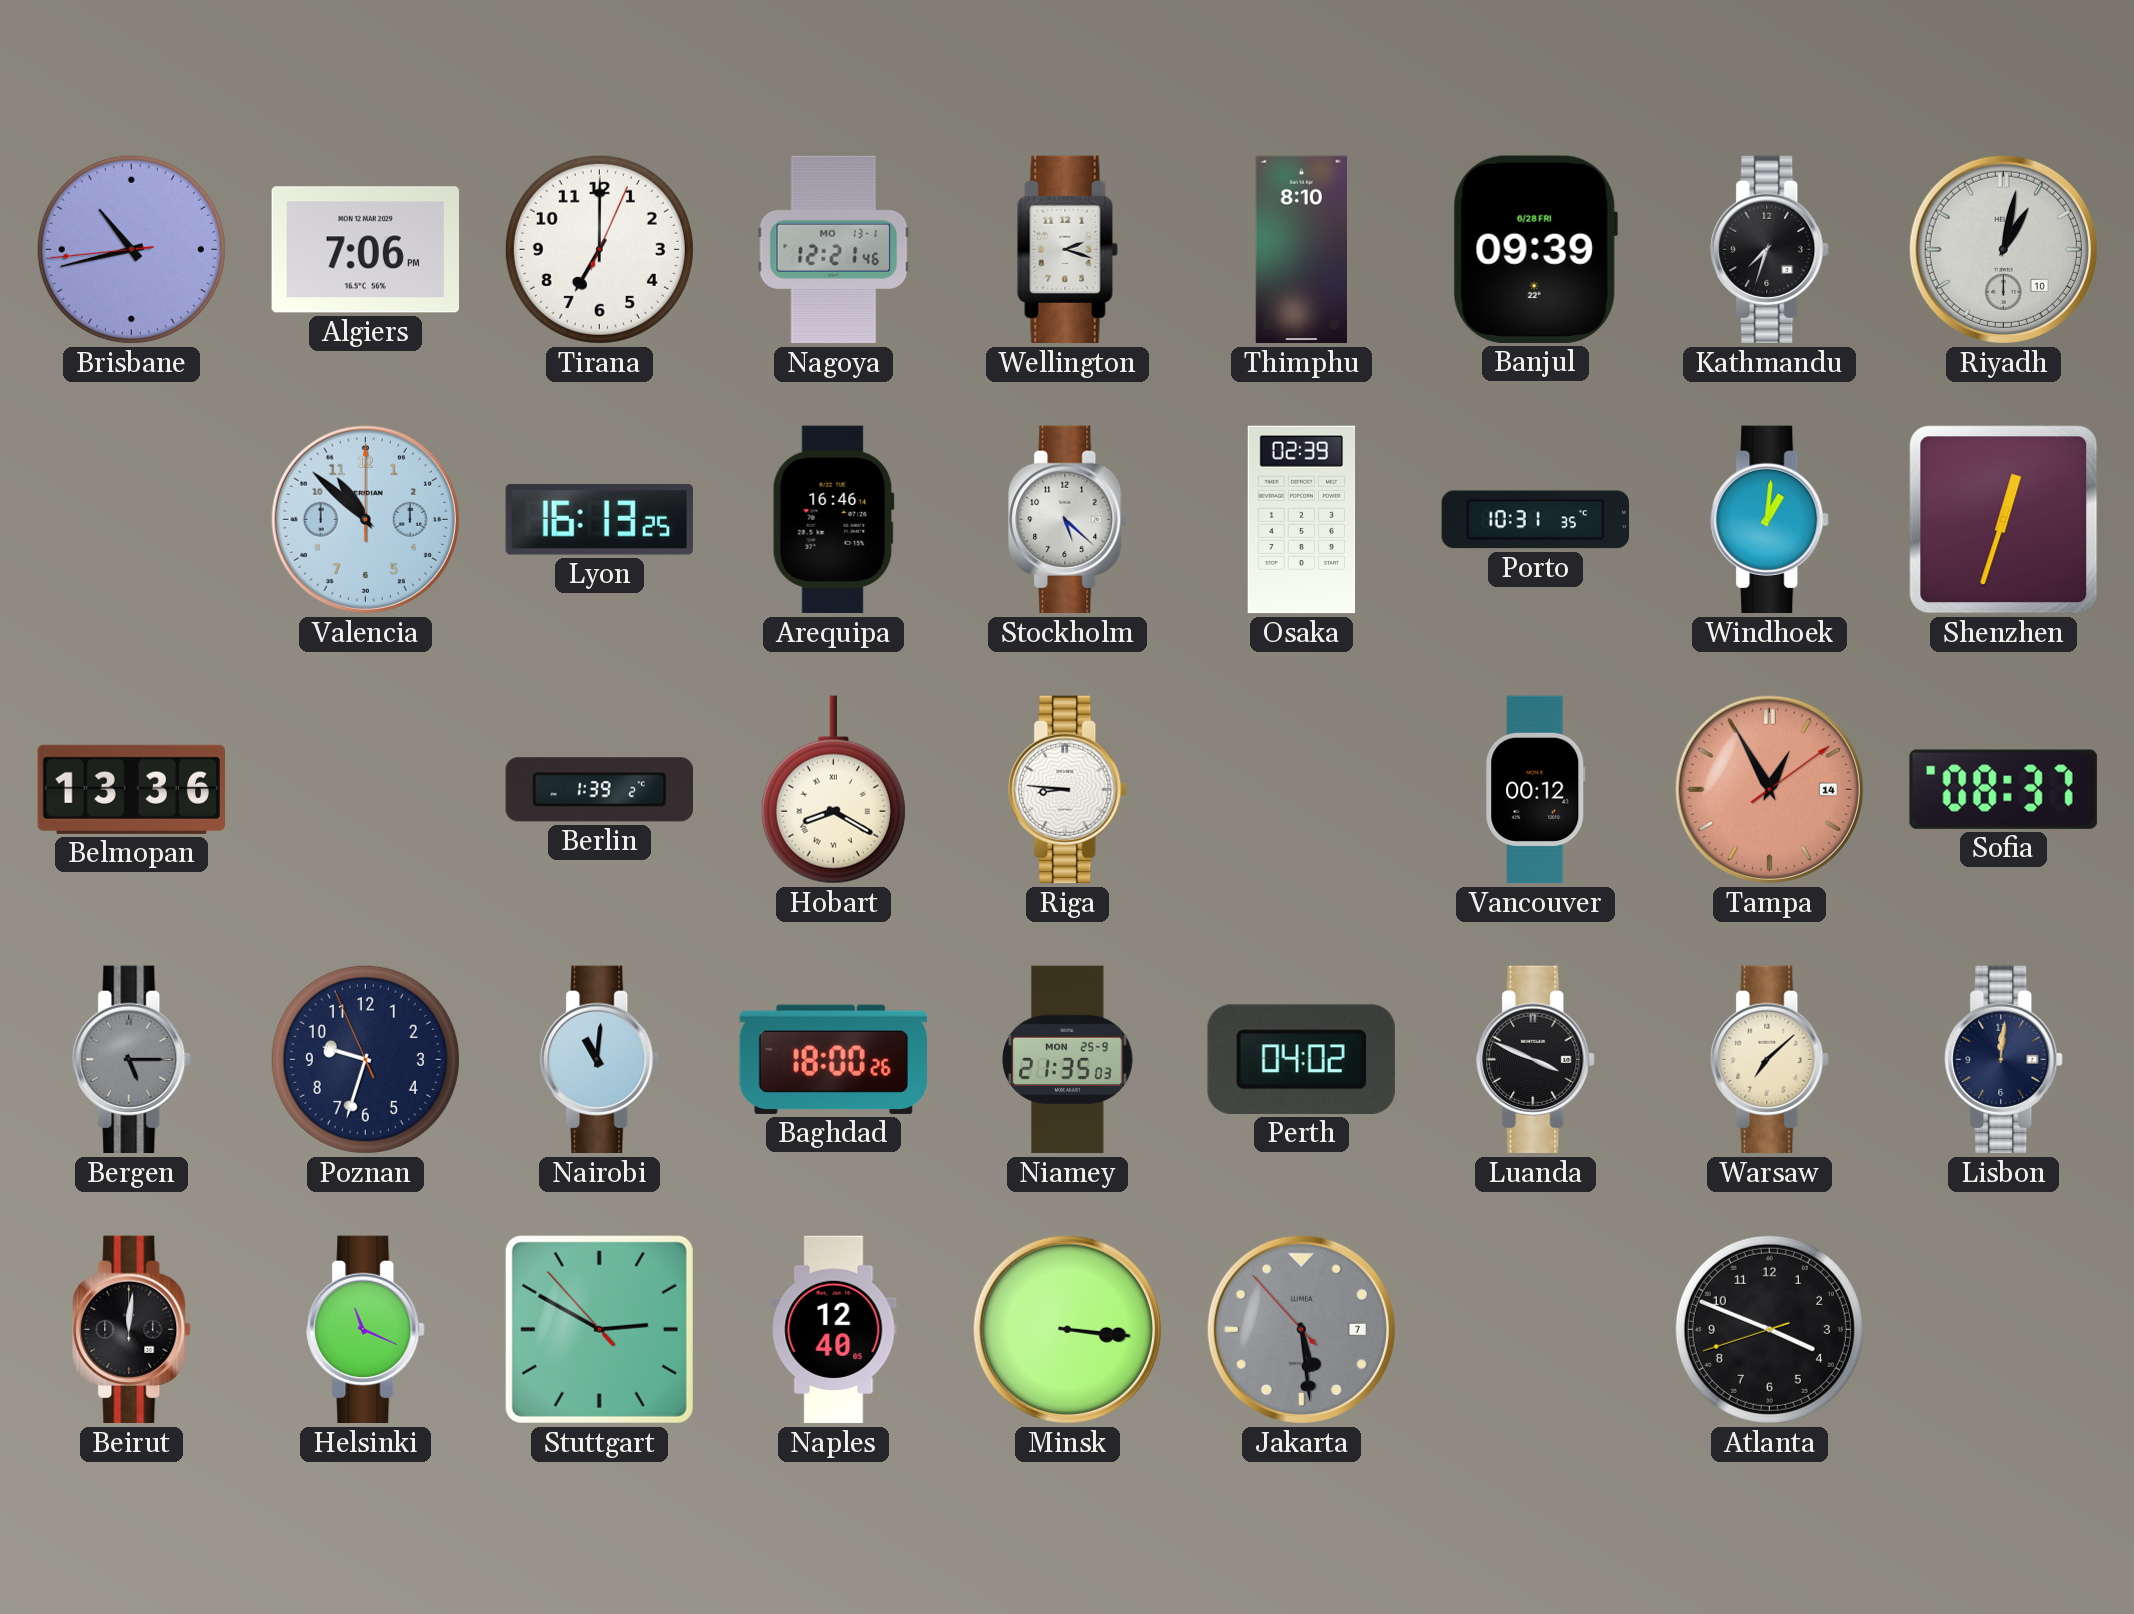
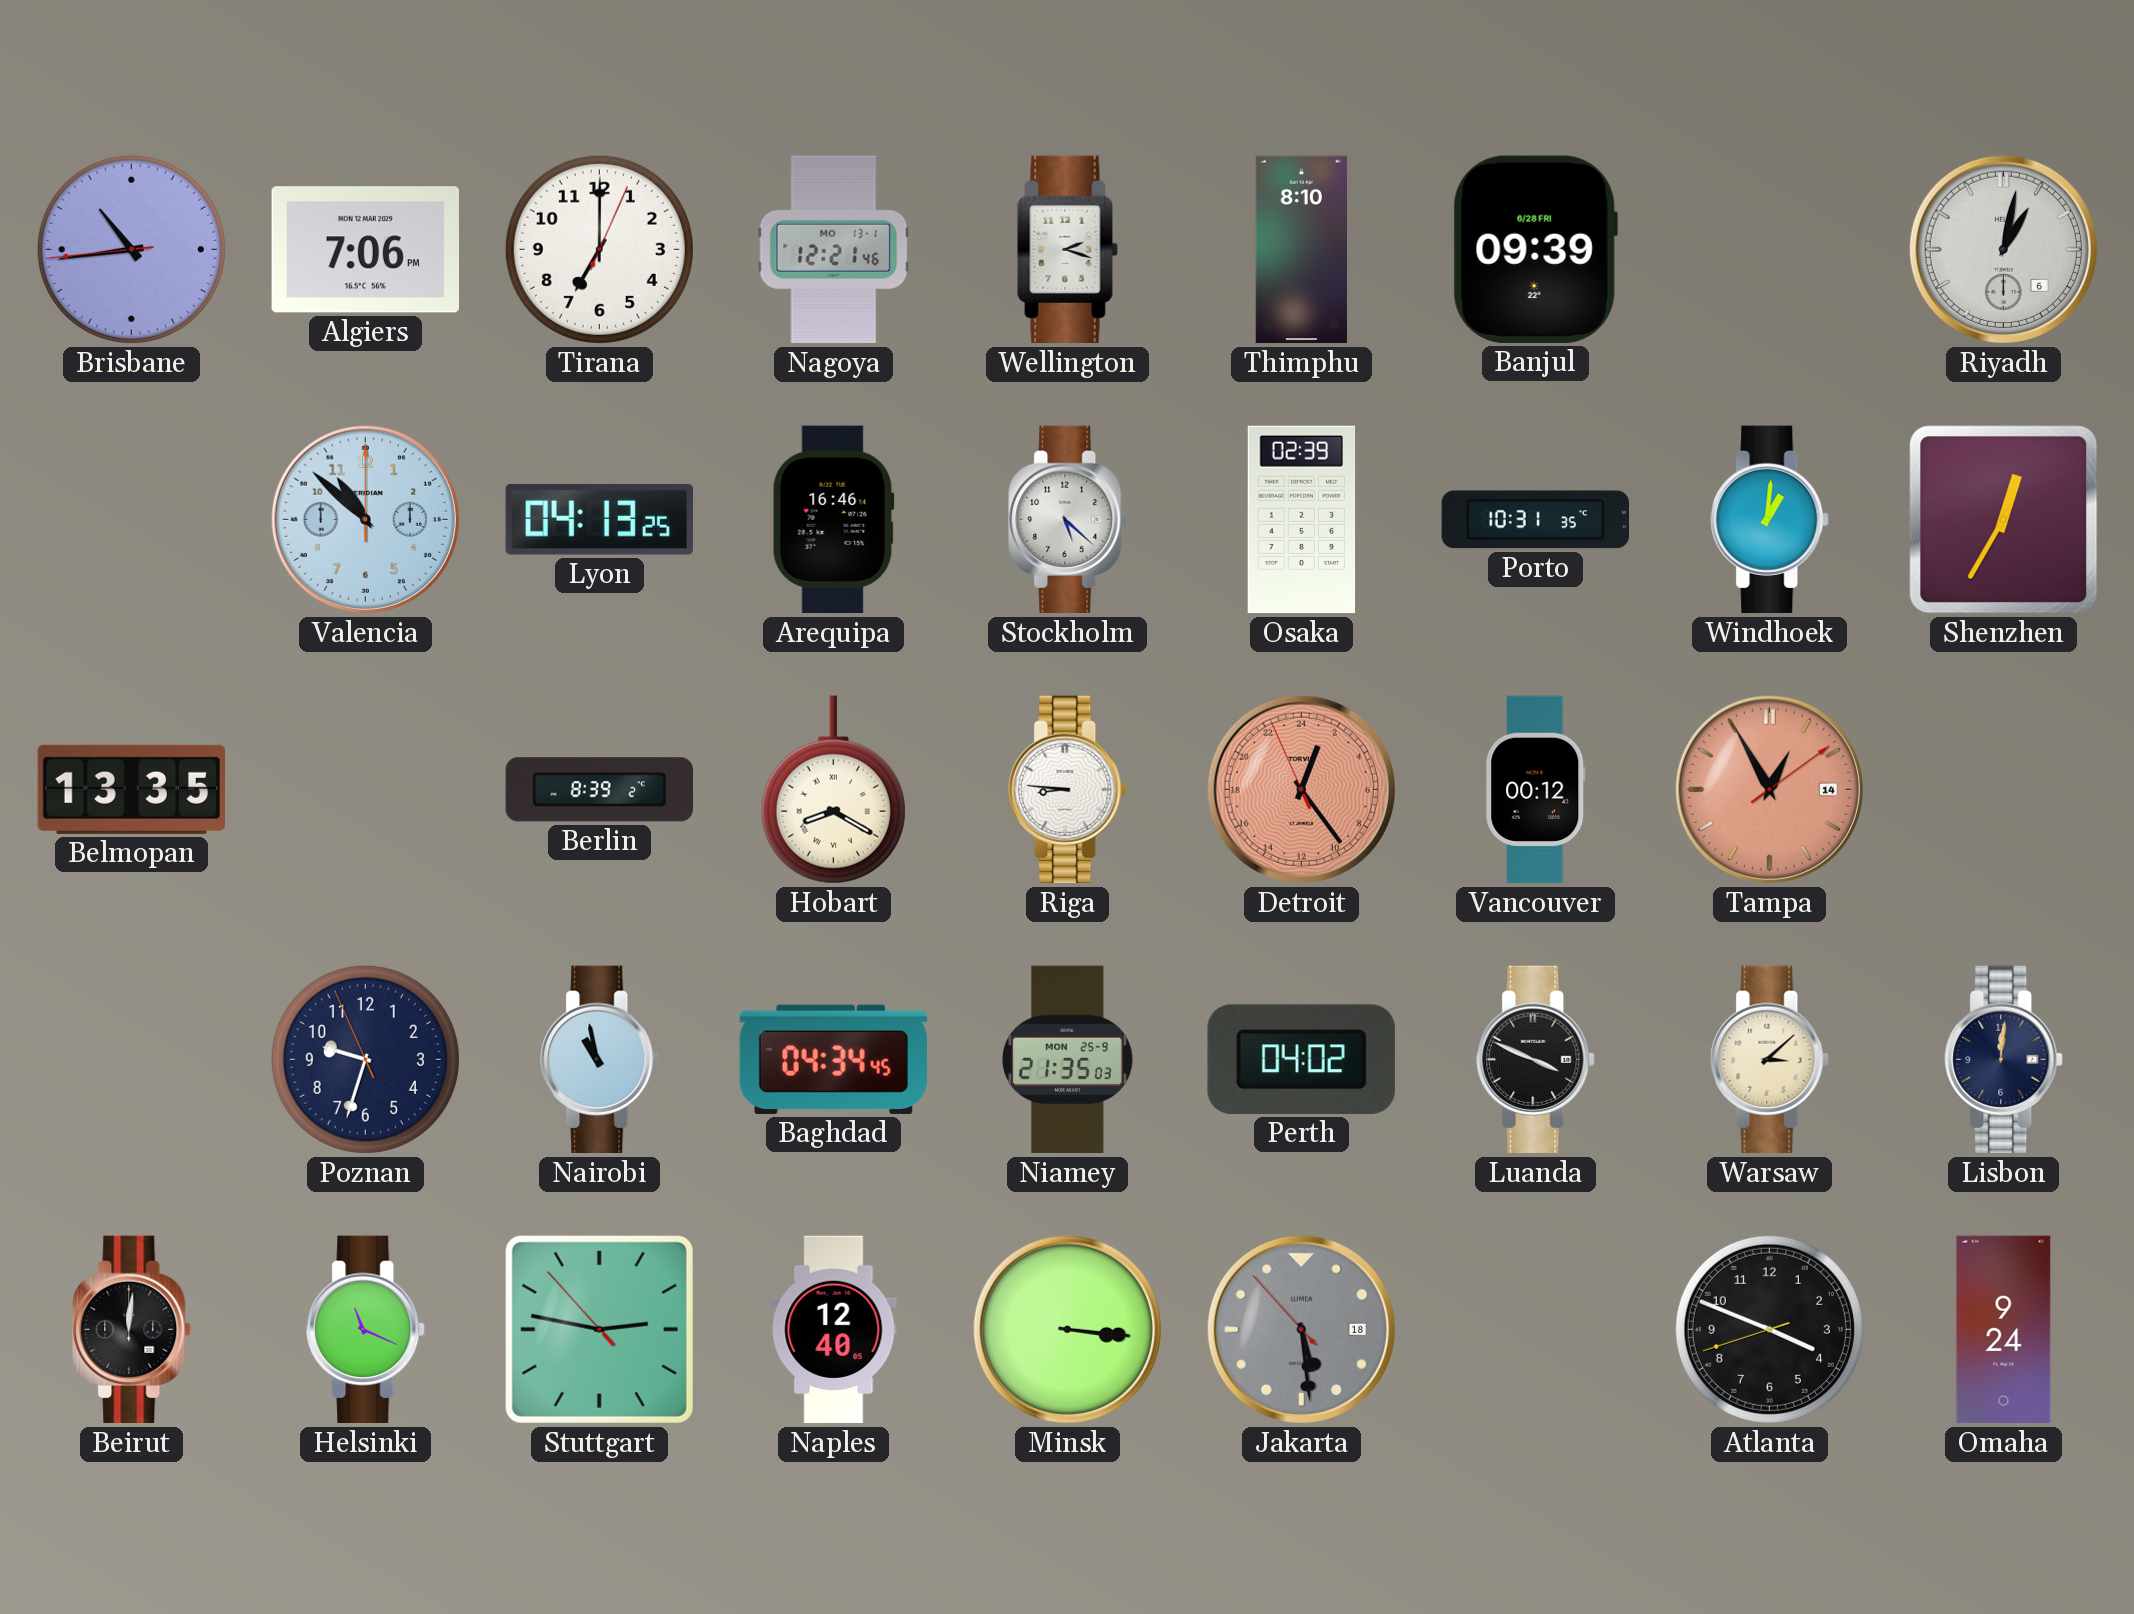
Brisbane: 10:42 -> 10:43 (131, 249)
Kathmandu: 7:33 -> none (1770, 250)
Riyadh date: 10 -> 6 (2003, 249)
Lyon: 16:13 -> 04:13 (599, 519)
Shenzhen: 12:33 -> 12:35 (2004, 520)
Belmopan: 13:36 -> 13:35 (131, 789)
Berlin: 1:39 -> 8:39 (599, 790)
Detroit: none -> 1:23 (1301, 789)
Sofia: 08:37 -> none (2003, 789)
Bergen: 5:15 -> none (132, 1060)
Nairobi: 11:01 -> 10:58 (600, 1060)
Baghdad: 18:00 -> 04:34 (833, 1059)
Warsaw: 7:08 -> 3:08 (1770, 1060)
Stuttgart: 2:49 -> 2:46 (599, 1329)
Jakarta date: 7 -> 18 (1301, 1329)
Omaha: none -> 9:24 (2004, 1330)
